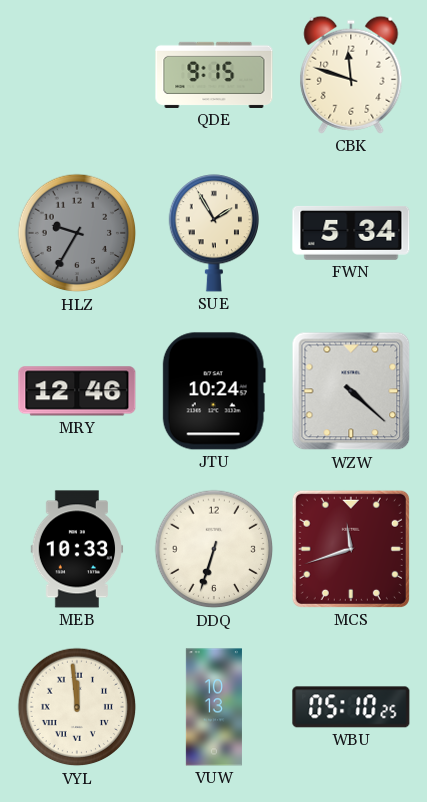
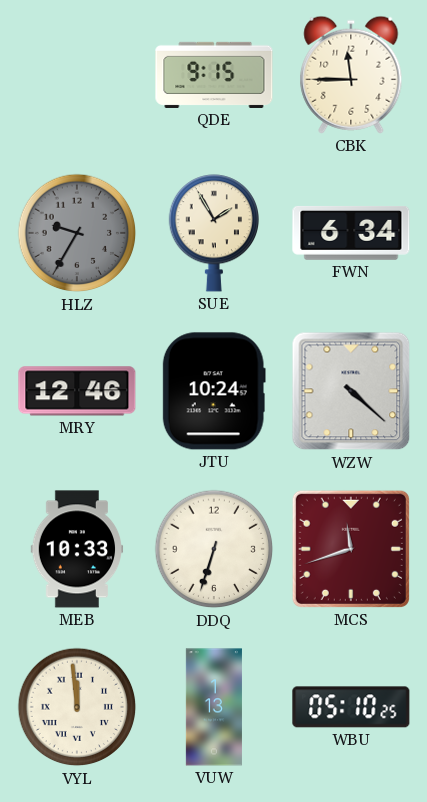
CBK: 11:48 -> 11:45 (351, 75)
FWN: 5:34 -> 6:34 (351, 233)
VUW: 10:13 -> 1:13 (214, 707)
